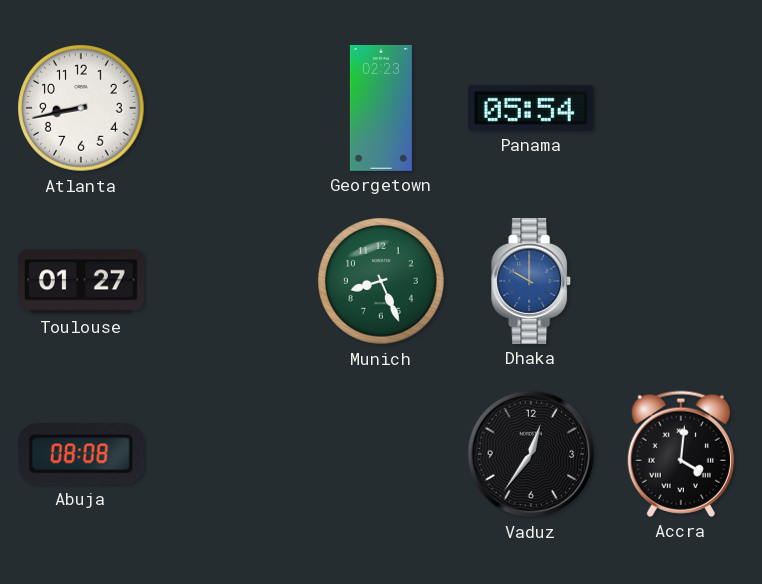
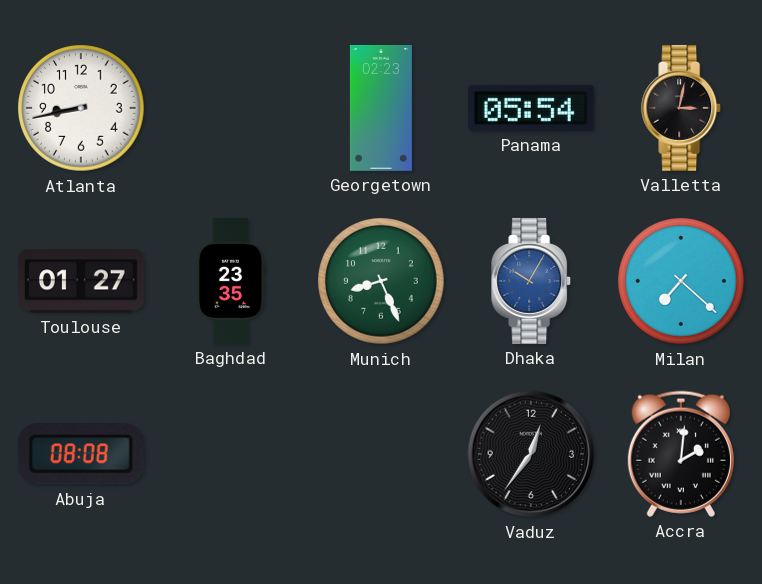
Valletta: none -> 3:02 (682, 108)
Baghdad: none -> 23:35 (230, 282)
Dhaka: 10:00 -> 10:05 (532, 281)
Milan: none -> 7:22 (681, 281)
Accra: 4:01 -> 2:01 (681, 454)
